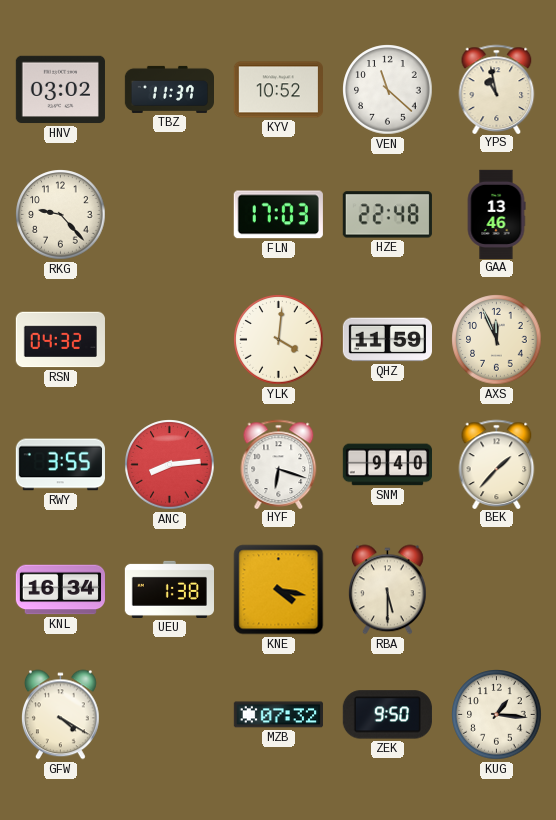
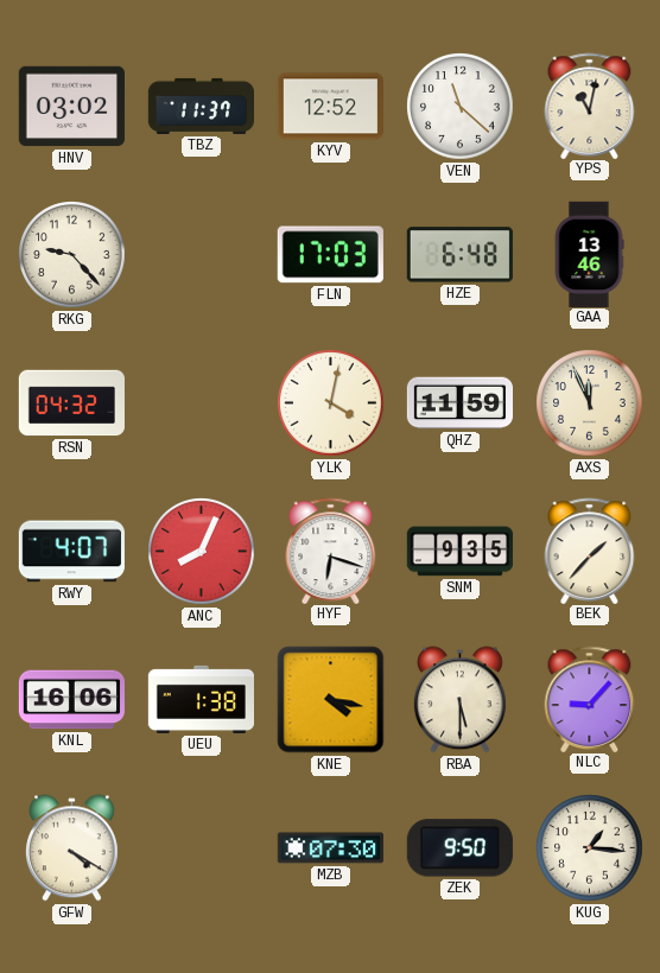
KYV: 10:52 -> 12:52 (330, 107)
YPS: 10:58 -> 11:02 (590, 106)
HZE: 22:48 -> 6:48 (459, 255)
YLK: 4:01 -> 4:02 (331, 403)
RWY: 3:55 -> 4:07 (71, 552)
ANC: 8:14 -> 8:04 (202, 552)
SNM: 9:40 -> 9:35 (459, 552)
KNL: 16:34 -> 16:06 (71, 700)
NLC: none -> 9:07 (590, 699)
MZB: 07:32 -> 07:30 (330, 848)
